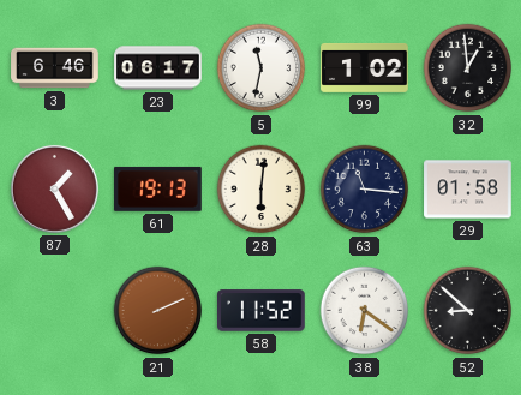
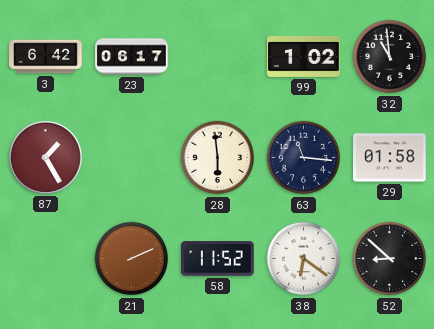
3: 6:46 -> 6:42 (46, 57)
5: 11:32 -> none (262, 68)
32: 12:59 -> 10:59 (390, 57)
61: 19:13 -> none (158, 188)
28: 6:01 -> 5:59 (218, 158)
